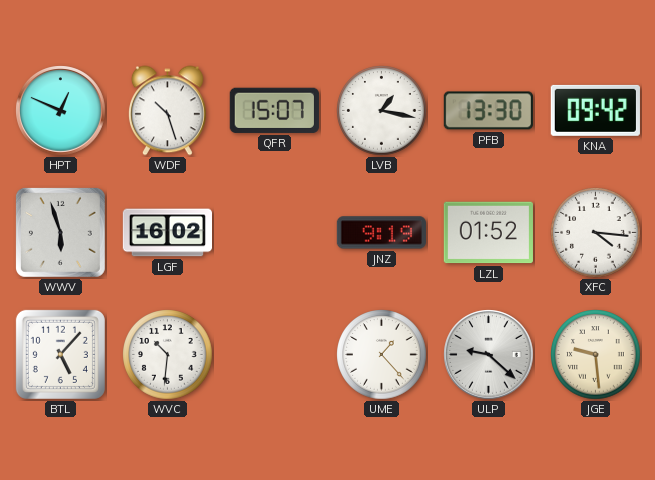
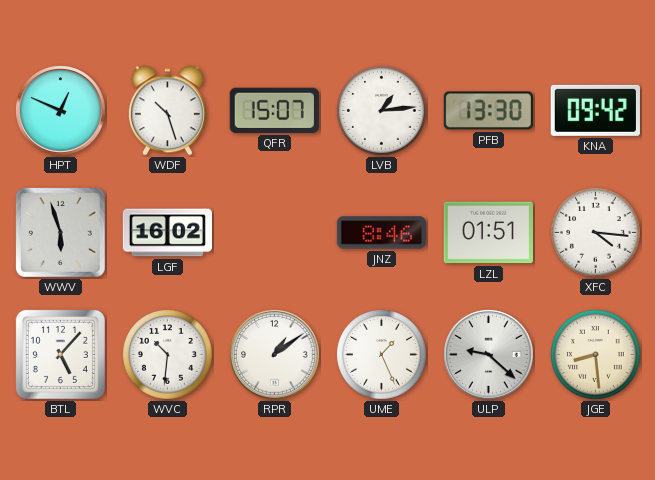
LVB: 1:17 -> 1:14 (382, 111)
JNZ: 9:19 -> 8:46 (381, 233)
LZL: 01:52 -> 01:51 (488, 233)
RPR: none -> 1:09 (275, 355)
UME: 1:23 -> 1:26 (382, 355)
JGE: 9:29 -> 8:29 (596, 355)
